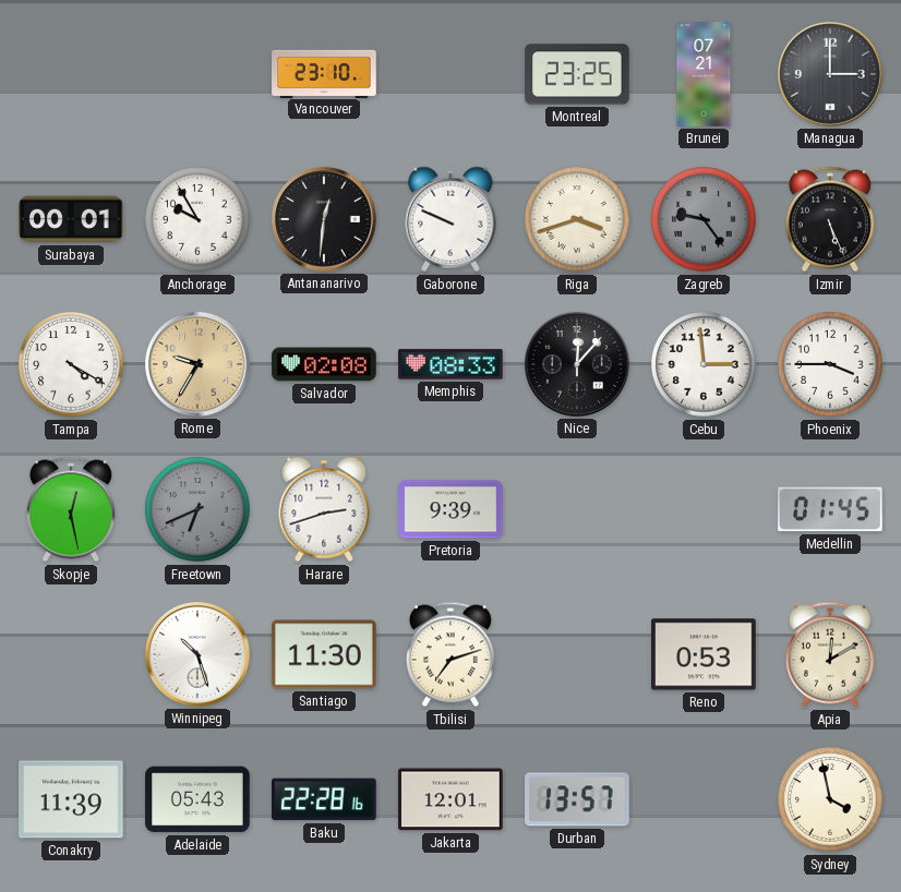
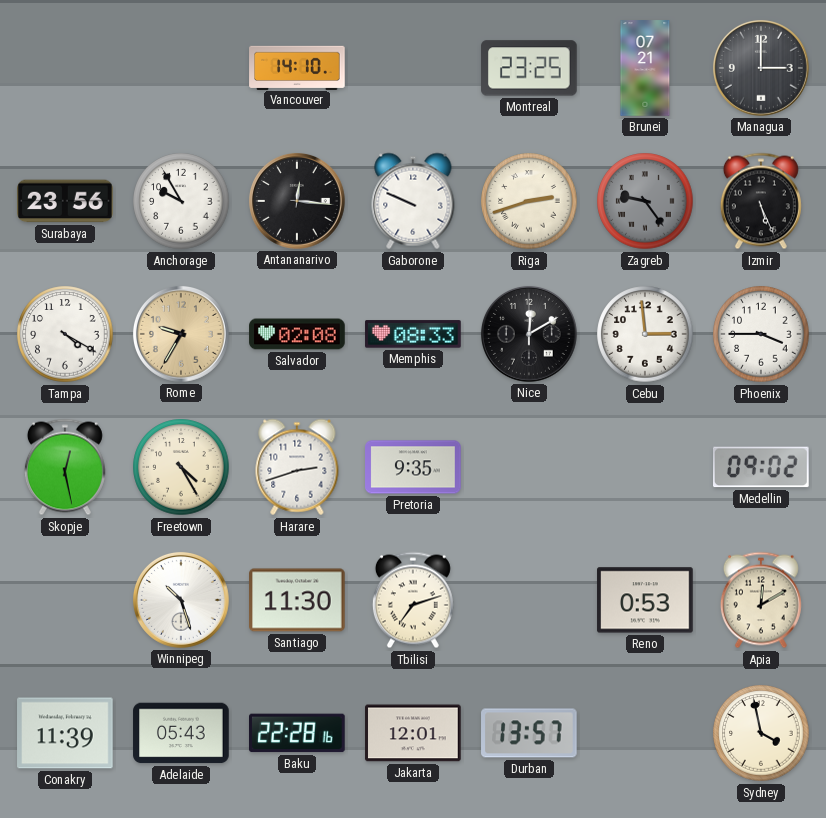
Vancouver: 23:10 -> 14:10 (297, 67)
Surabaya: 00:01 -> 23:56 (65, 201)
Antananarivo: 12:31 -> 12:16 (297, 201)
Riga: 3:42 -> 2:42 (529, 201)
Nice: 12:07 -> 12:10 (529, 334)
Freetown: 6:41 -> 4:25 (181, 467)
Freetown dial: grey -> cream (181, 467)
Pretoria: 9:39 -> 9:35 (413, 467)
Medellin: 01:45 -> 09:02 (762, 467)
